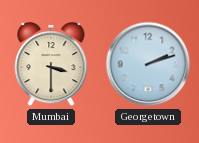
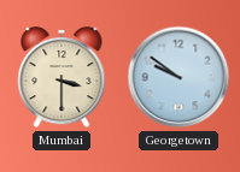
Georgetown: 2:12 -> 9:51 (178, 77)
